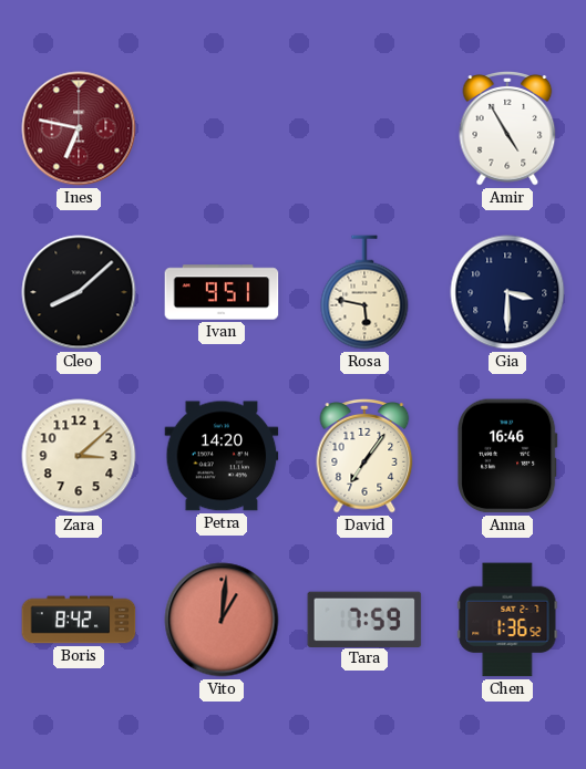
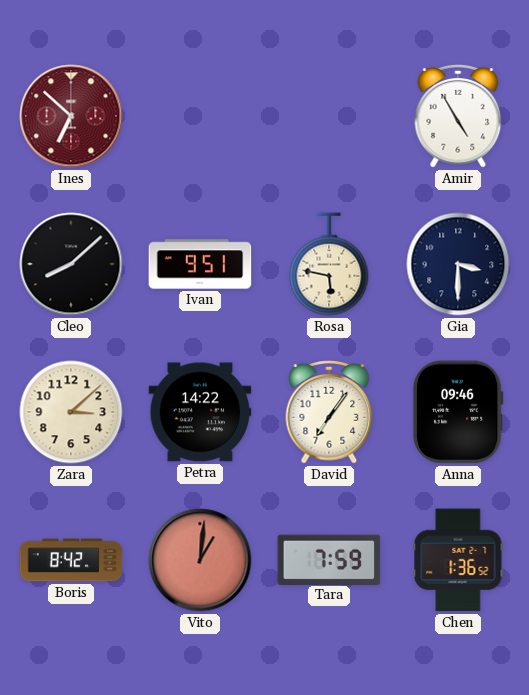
Ines: 6:47 -> 6:52 (71, 116)
Petra: 14:20 -> 14:22 (200, 412)
Anna: 16:46 -> 09:46 (459, 412)
